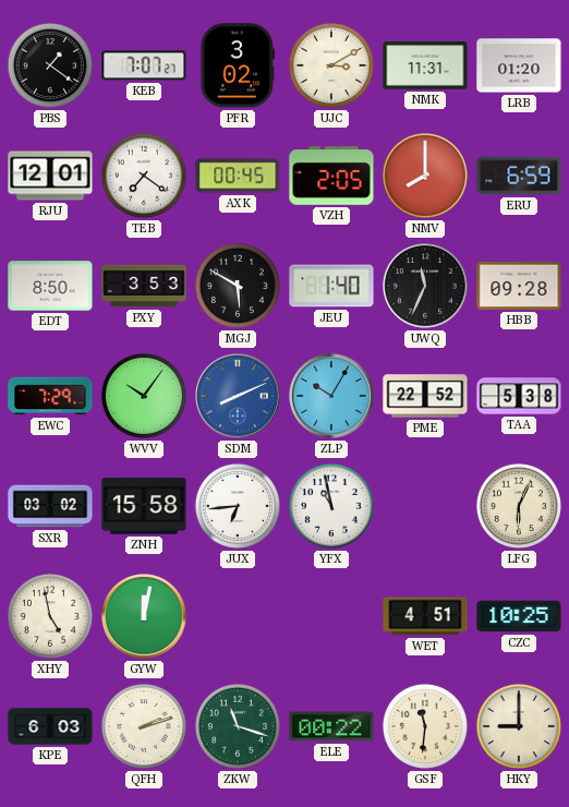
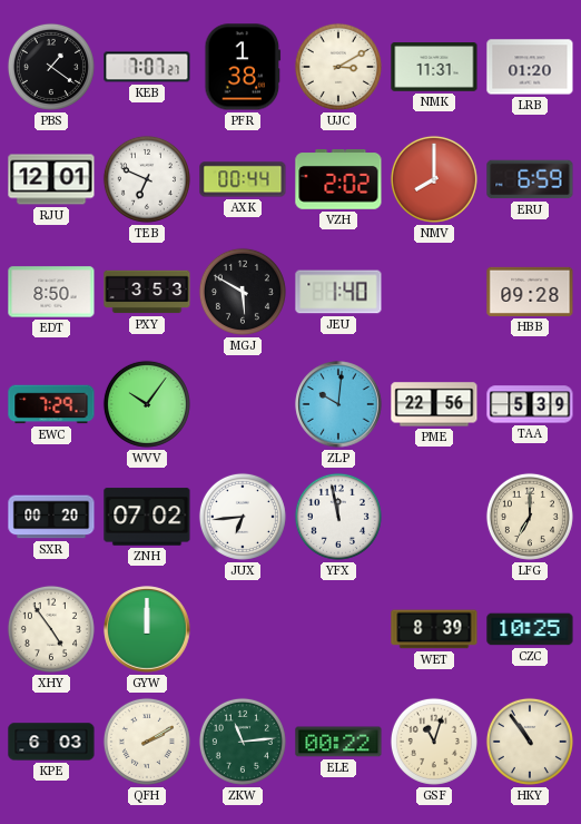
PFR: 3:02 -> 1:38 (243, 67)
TEB: 7:21 -> 6:49 (147, 179)
AXK: 00:45 -> 00:44 (243, 179)
VZH: 2:05 -> 2:02 (338, 179)
UWQ: 11:34 -> none (425, 286)
SDM: 8:11 -> none (238, 396)
ZLP: 10:05 -> 10:01 (338, 404)
PME: 22:52 -> 22:56 (434, 404)
TAA: 5:38 -> 5:39 (530, 404)
SXR: 03:02 -> 00:20 (51, 517)
ZNH: 15:58 -> 07:02 (147, 517)
YFX: 10:58 -> 11:58 (338, 517)
LFG: 6:04 -> 7:00 (530, 517)
XHY: 4:58 -> 4:54 (51, 629)
GYW: 12:02 -> 12:00 (147, 629)
WET: 4:51 -> 8:39 (434, 629)
QFH: 2:12 -> 2:10 (147, 742)
ZKW: 11:18 -> 11:14 (243, 742)
GSF: 11:31 -> 11:03 (434, 742)
HKY: 9:00 -> 10:54 (530, 742)
